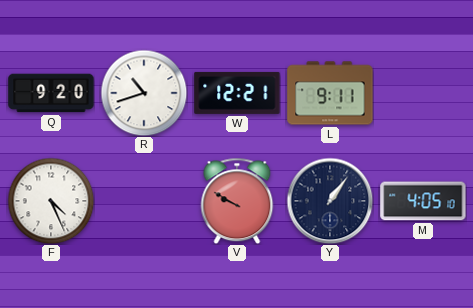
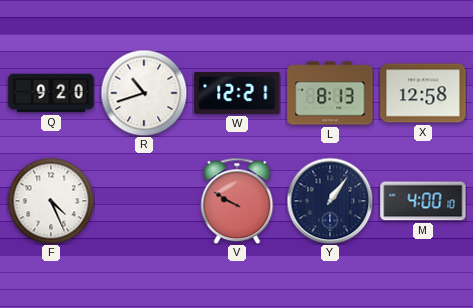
L: 9:11 -> 8:13 (330, 93)
X: none -> 12:58 (423, 93)
M: 4:05 -> 4:00 (423, 201)
